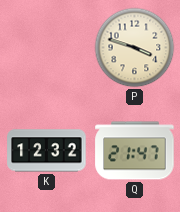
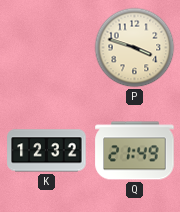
Q: 21:47 -> 21:49 (135, 151)
